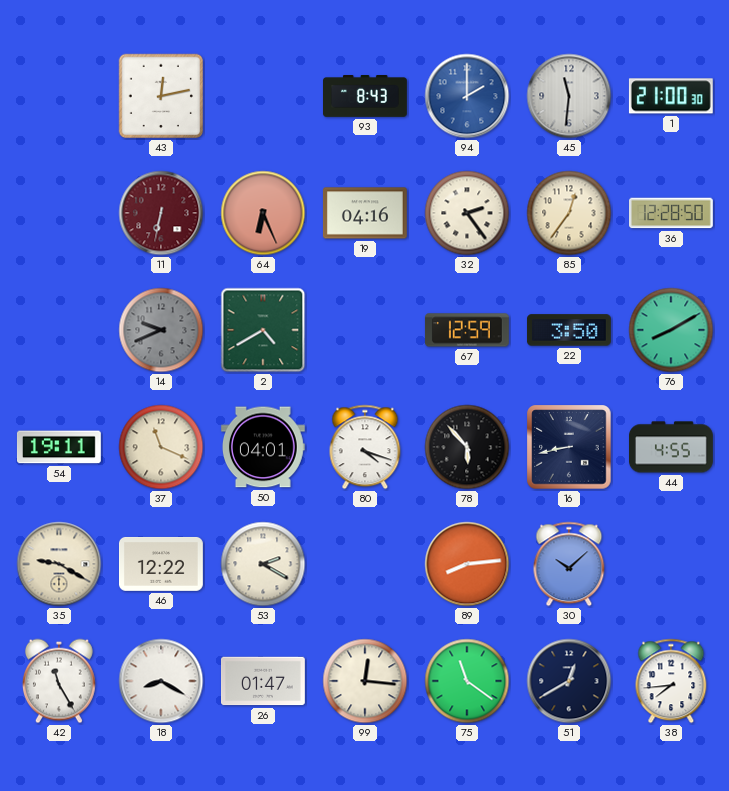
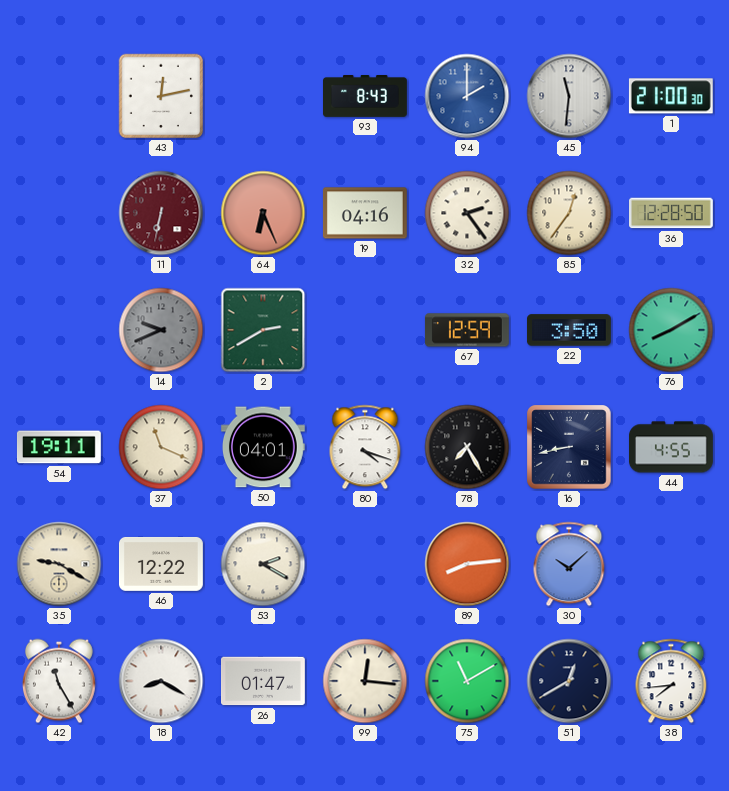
2: 4:40 -> 2:40 (263, 330)
78: 5:53 -> 7:25 (467, 447)
75: 11:21 -> 11:10 (467, 681)
